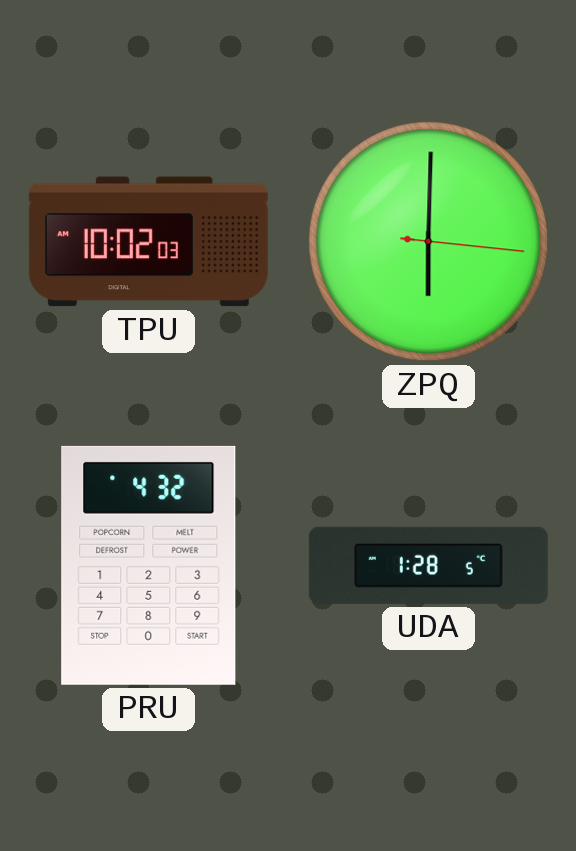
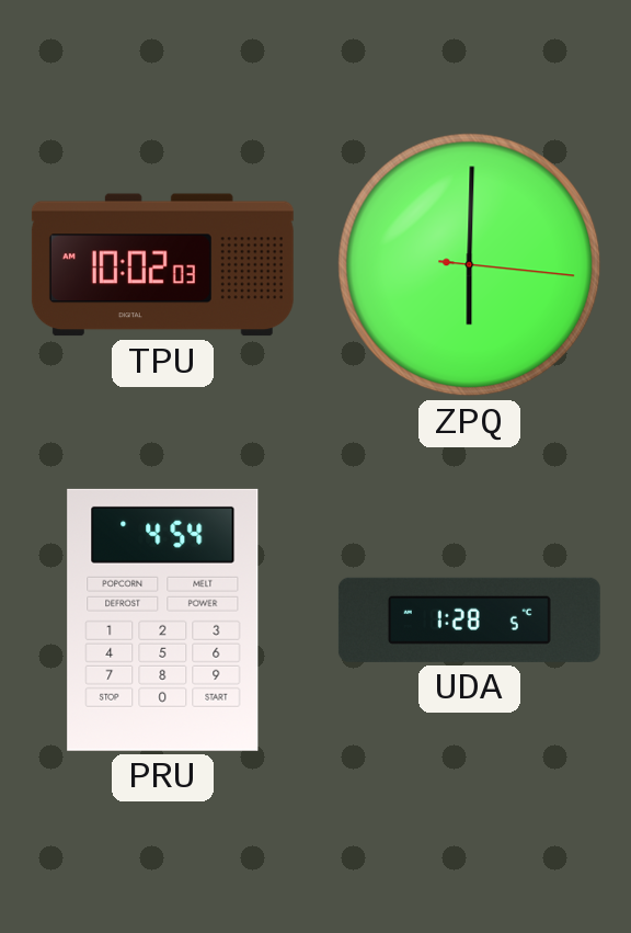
PRU: 4:32 -> 4:54 (163, 619)
